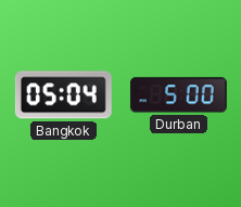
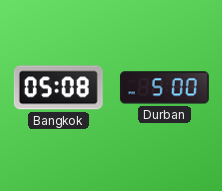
Bangkok: 05:04 -> 05:08 (58, 88)
